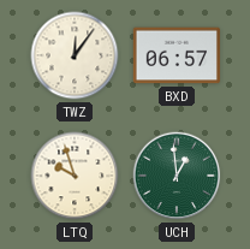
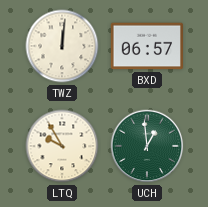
TWZ: 12:06 -> 12:01 (62, 46)
LTQ: 9:57 -> 9:55 (62, 146)
